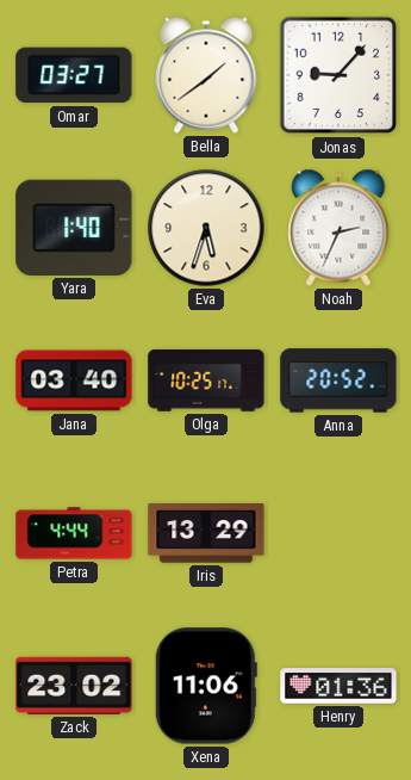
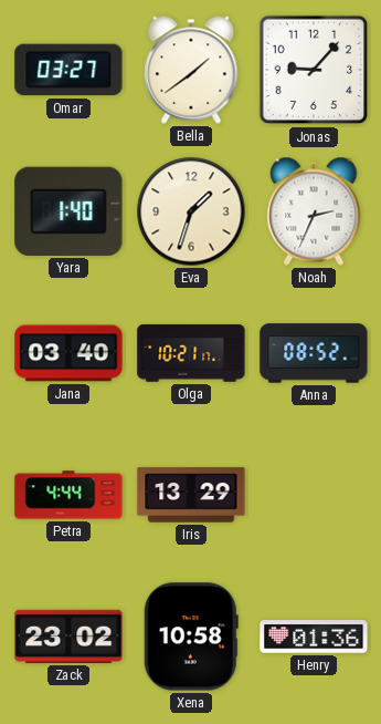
Eva: 5:33 -> 1:33 (191, 211)
Olga: 10:25 -> 10:21 (191, 353)
Anna: 20:52 -> 08:52 (314, 353)
Xena: 11:06 -> 10:58 (191, 637)
